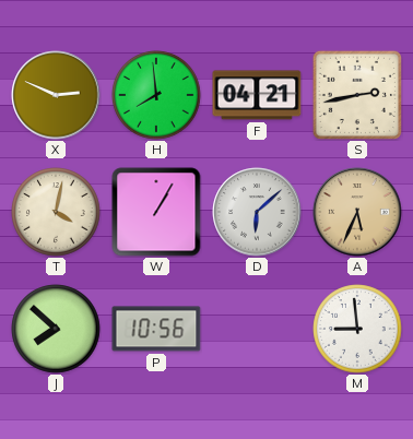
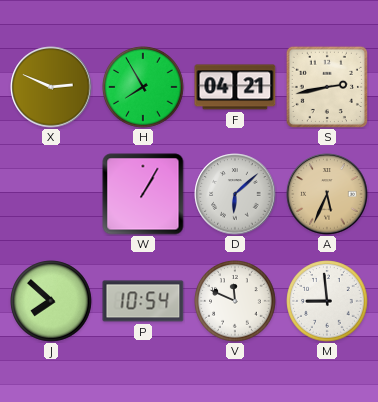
H: 7:59 -> 7:55 (143, 87)
T: 4:02 -> none (56, 212)
P: 10:56 -> 10:54 (143, 301)
V: none -> 11:49 (235, 301)
